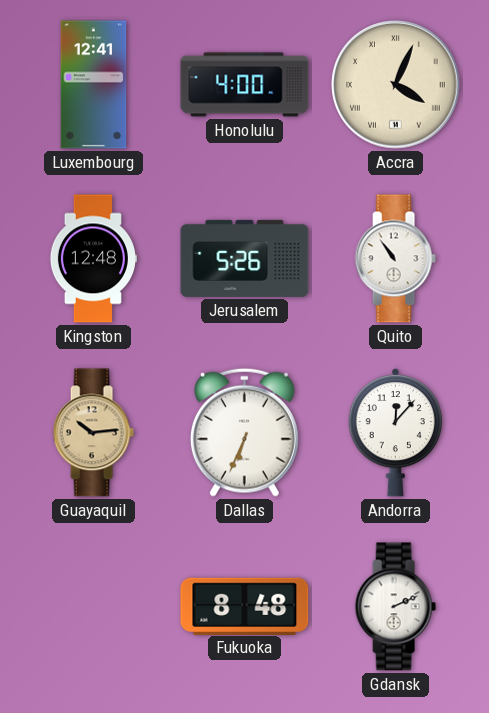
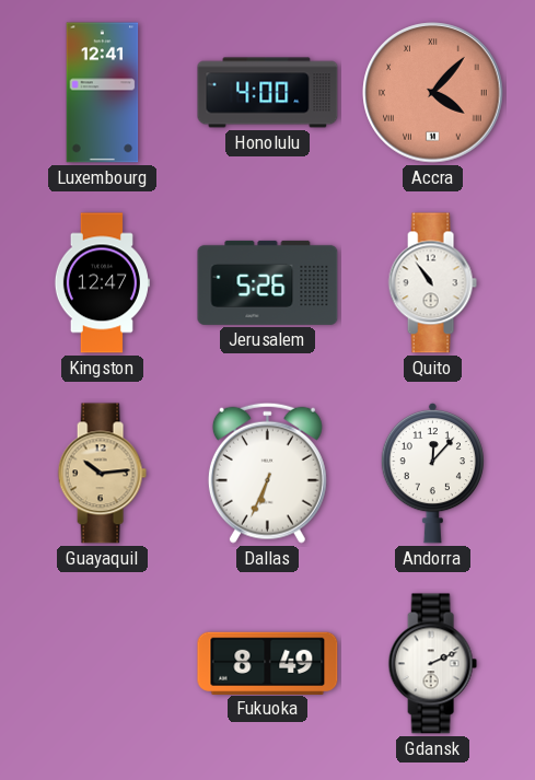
Accra: 4:04 -> 4:07 (433, 93)
Accra dial: cream -> salmon (433, 93)
Kingston: 12:48 -> 12:47 (102, 283)
Fukuoka: 8:48 -> 8:49 (268, 663)
